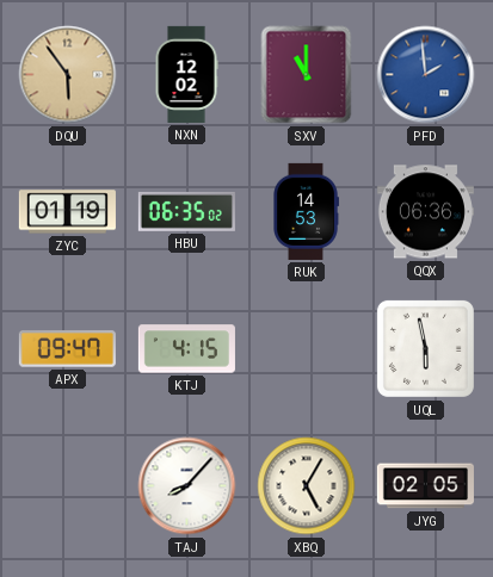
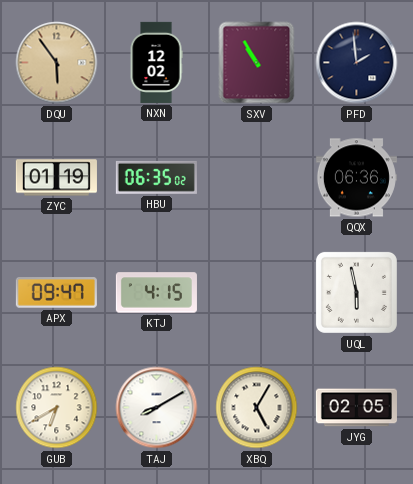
SXV: 11:00 -> 10:55 (257, 63)
PFD dial: blue -> navy (357, 63)
RUK: 14:53 -> none (307, 211)
GUB: none -> 6:40 (57, 408)
TAJ: 8:07 -> 8:10 (157, 408)
